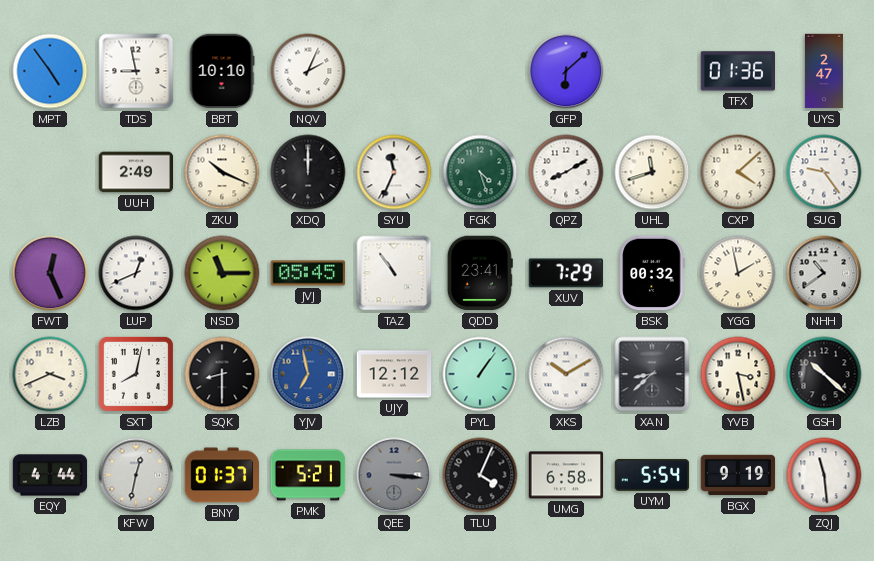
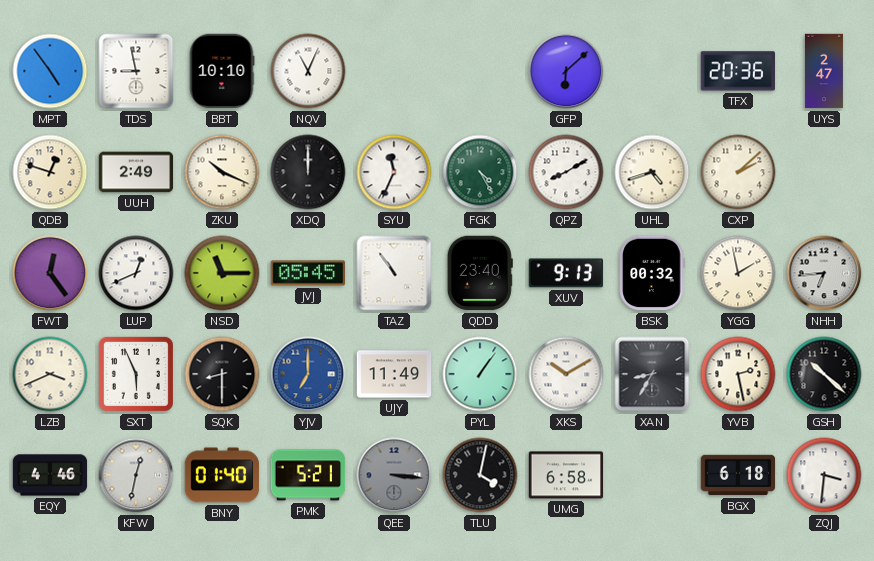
NQV: 2:04 -> 11:04 (308, 71)
TFX: 01:36 -> 20:36 (737, 71)
QDB: none -> 12:48 (50, 172)
FGK: 4:27 -> 4:25 (480, 172)
UHL: 11:42 -> 4:42 (652, 172)
CXP: 4:08 -> 2:08 (738, 172)
SUG: 9:24 -> none (824, 172)
FWT: 12:26 -> 12:24 (50, 273)
QDD: 23:41 -> 23:40 (480, 273)
XUV: 7:29 -> 9:13 (565, 273)
NHH: 10:39 -> 6:44 (824, 273)
SXT: 8:02 -> 5:56 (136, 374)
YJV: 6:58 -> 7:00 (308, 374)
UJY: 12:12 -> 11:49 (394, 374)
XAN: 8:38 -> 8:35 (652, 374)
YVB: 3:28 -> 2:28 (738, 374)
EQY: 4:44 -> 4:46 (50, 475)
BNY: 01:37 -> 01:40 (222, 475)
TLU: 4:04 -> 4:02 (480, 475)
UYM: 5:54 -> none (652, 475)
BGX: 9:19 -> 6:18 (738, 475)
ZQJ: 11:29 -> 3:31 (824, 475)
